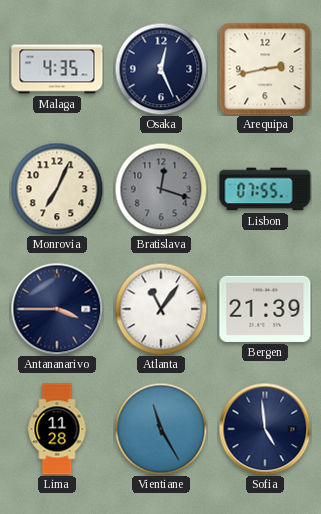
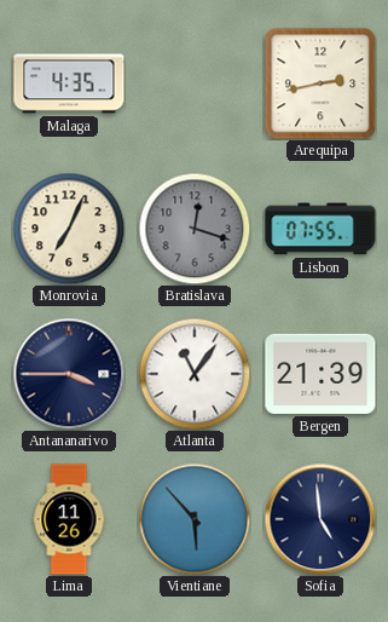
Osaka: 12:26 -> none (161, 69)
Lima: 11:28 -> 11:26 (69, 519)
Vientiane: 11:25 -> 5:53 (195, 519)
